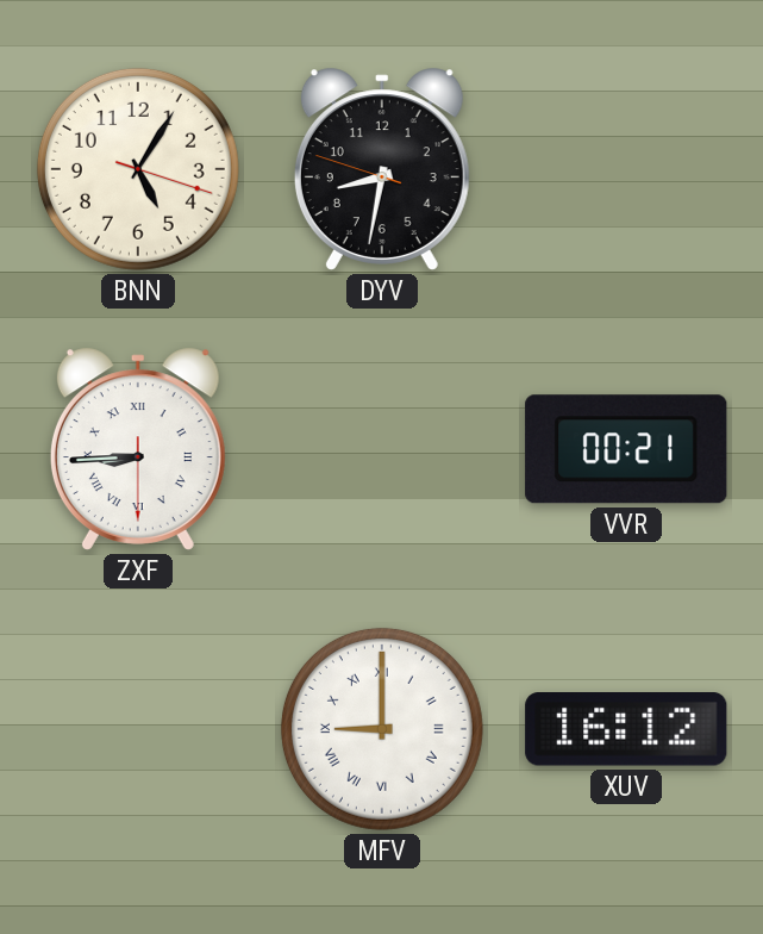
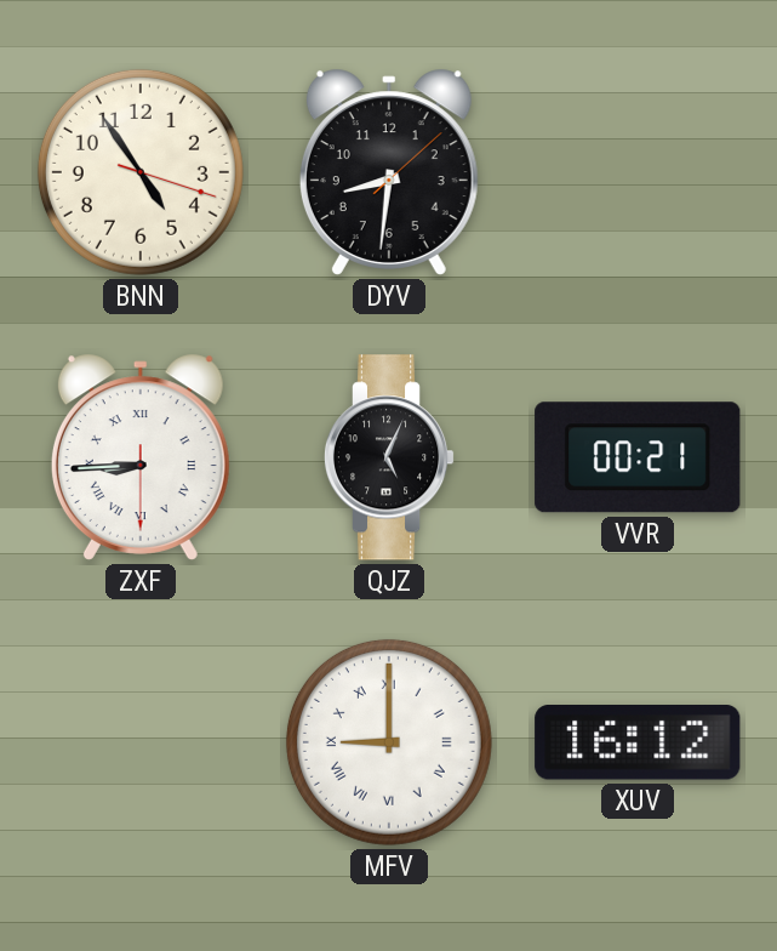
BNN: 5:05 -> 4:54 (141, 172)
DYV: 8:31:48 -> 8:31:08 (389, 172)
QJZ: none -> 5:04 (389, 457)
